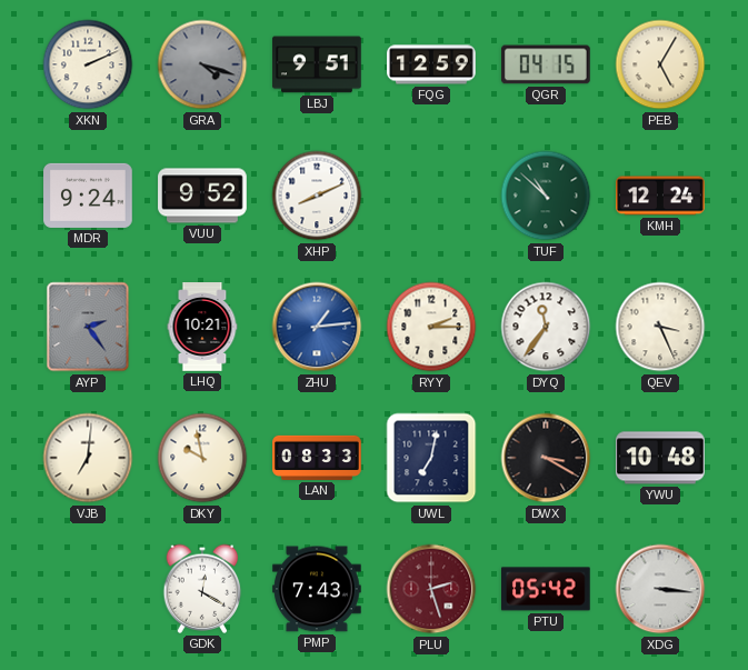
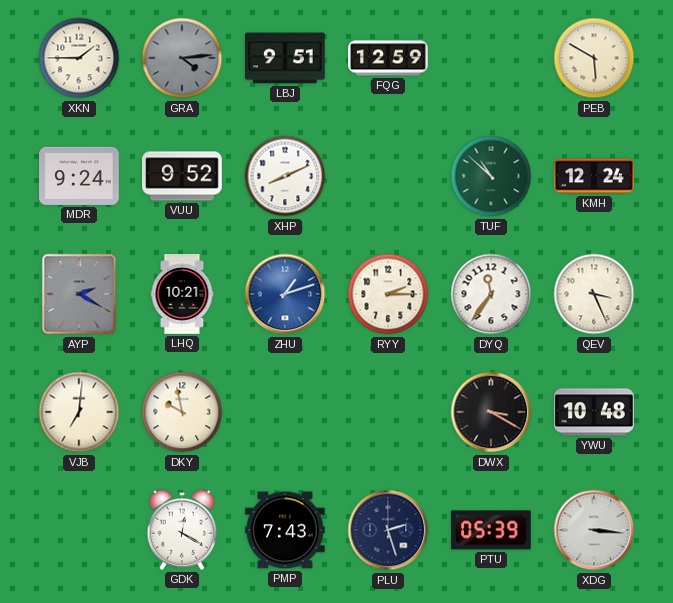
XKN: 2:11 -> 1:45 (79, 58)
GRA: 4:18 -> 4:14 (182, 58)
QGR: 04:15 -> none (546, 64)
PEB: 5:05 -> 5:50 (594, 58)
AYP: 2:24 -> 2:20 (79, 294)
ZHU: 1:14 -> 1:12 (285, 294)
LAN: 08:33 -> none (317, 458)
UWL: 7:02 -> none (431, 458)
PLU dial: burgundy -> navy (388, 530)
PTU: 05:42 -> 05:39 (492, 530)
